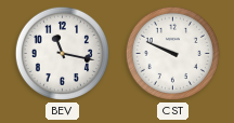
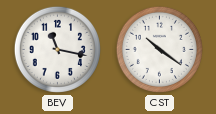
CST: 9:49 -> 10:21 (159, 49)
